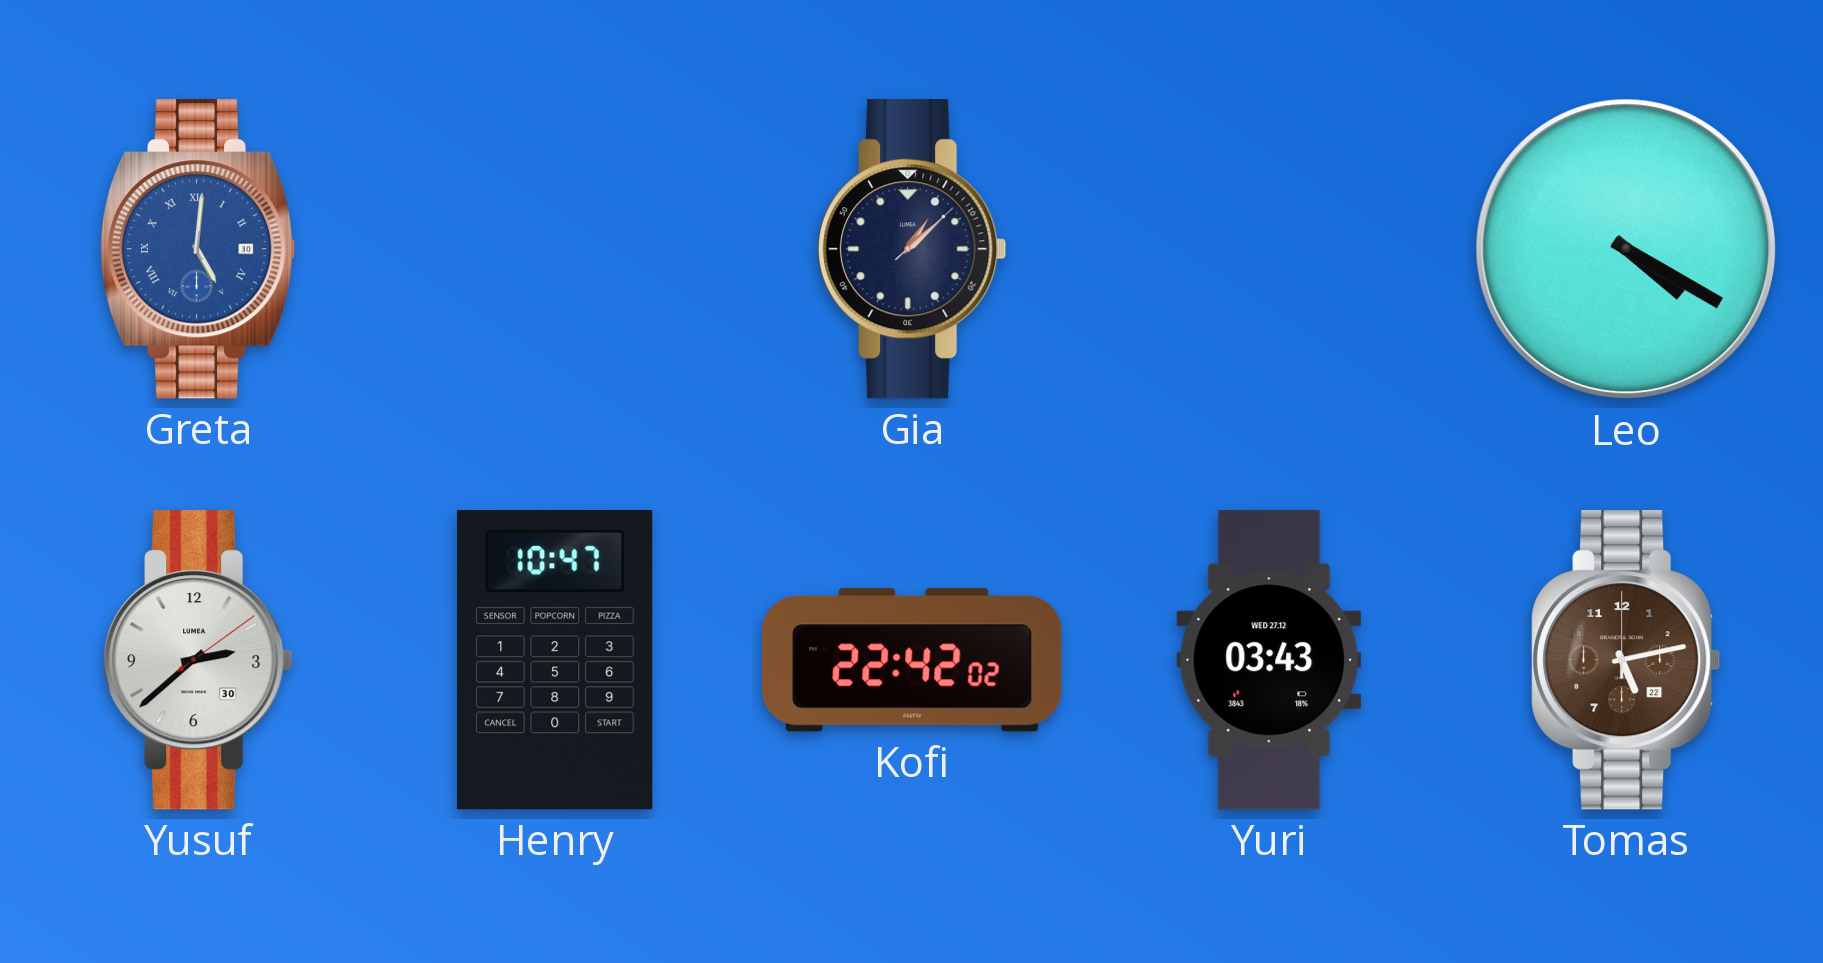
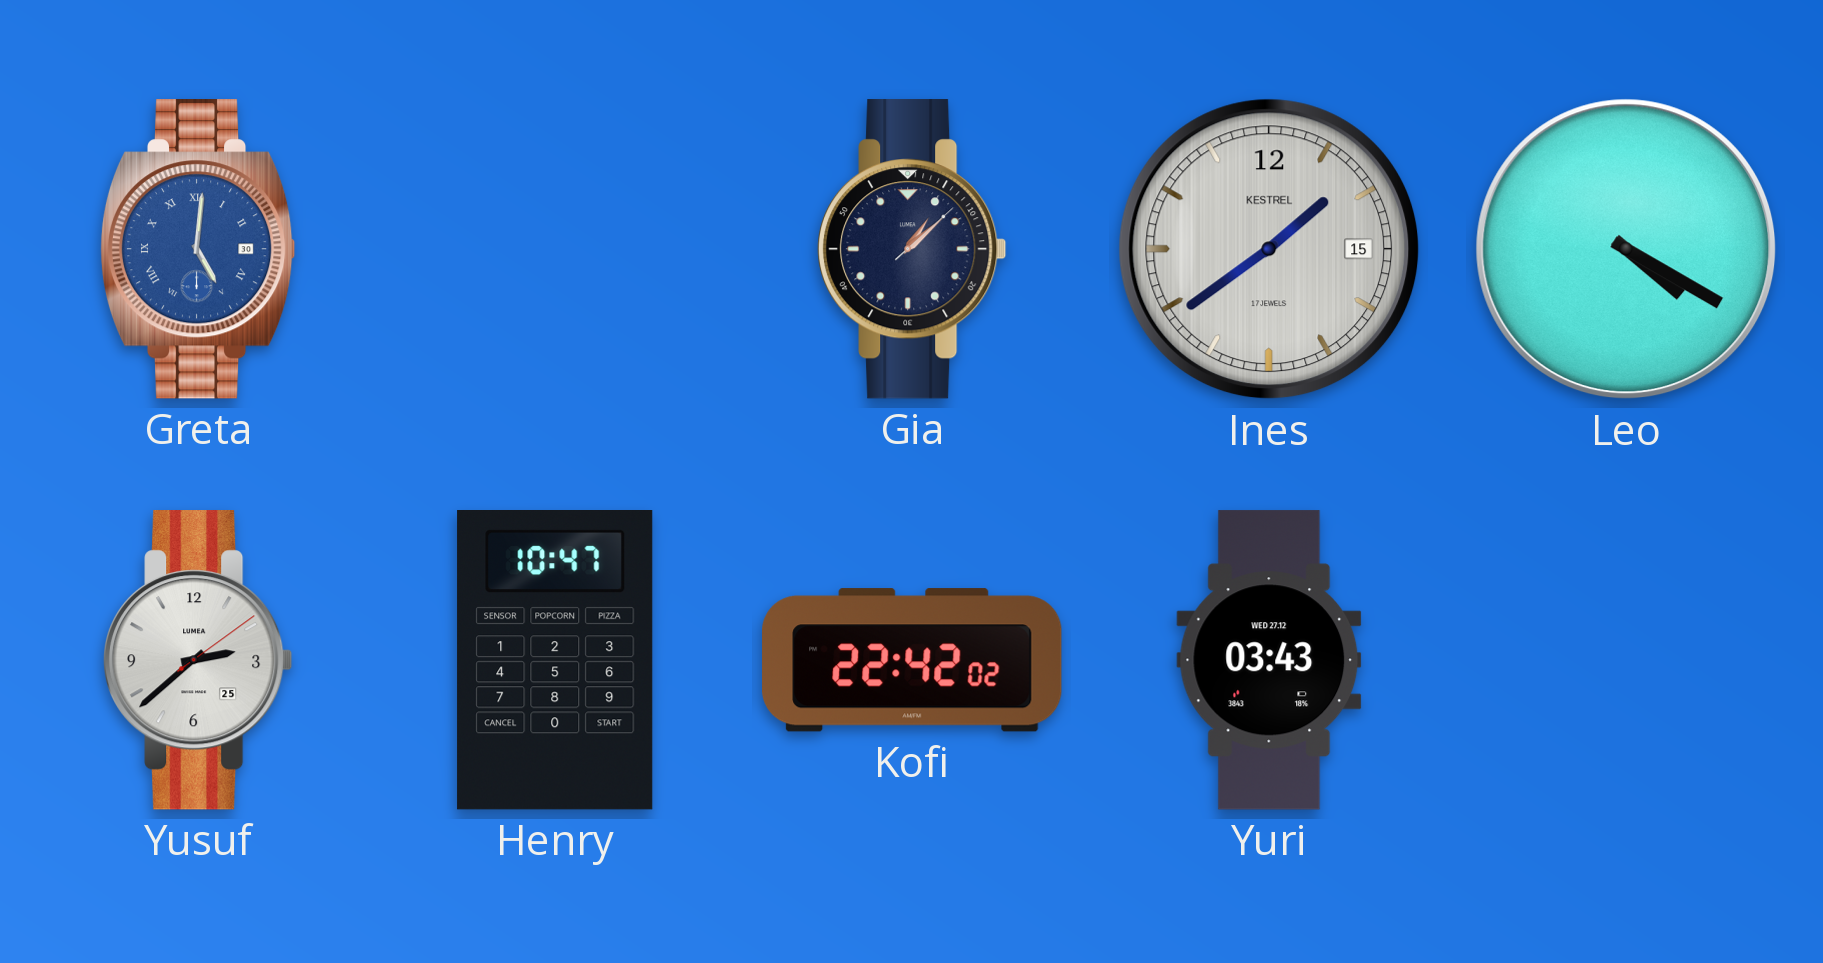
Ines: none -> 1:39 (1269, 249)
Yusuf date: 30 -> 25 (199, 660)
Tomas: 5:13 -> none (1627, 660)
